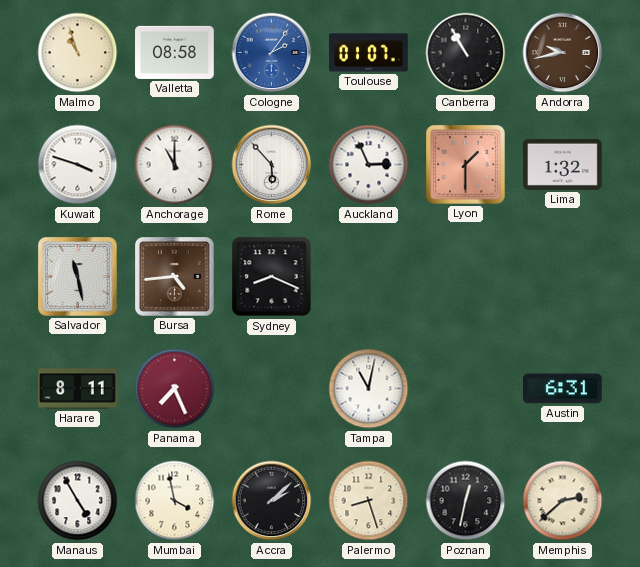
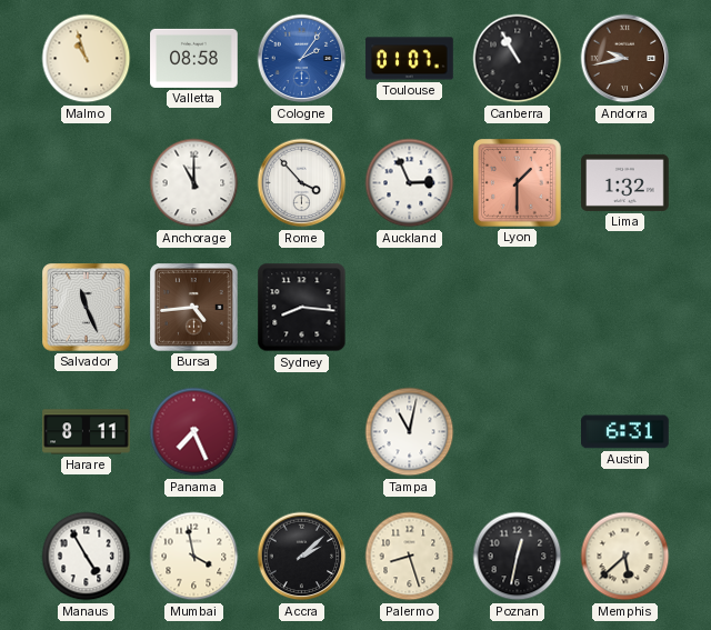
Kuwait: 3:48 -> none (78, 165)
Rome: 5:53 -> 3:53 (302, 183)
Salvador: 11:28 -> 11:26 (87, 308)
Sydney: 8:19 -> 8:16 (302, 308)
Memphis: 2:38 -> 5:38 (625, 557)
